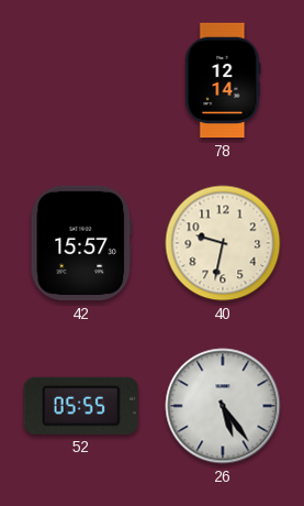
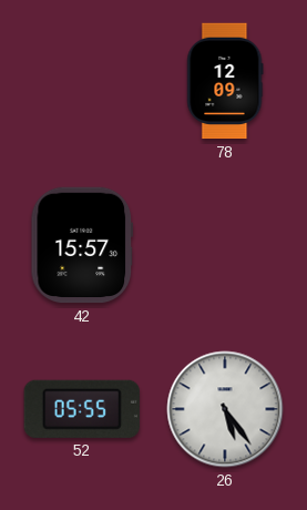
78: 12:14 -> 12:09 (225, 81)
40: 9:32 -> none (223, 243)
